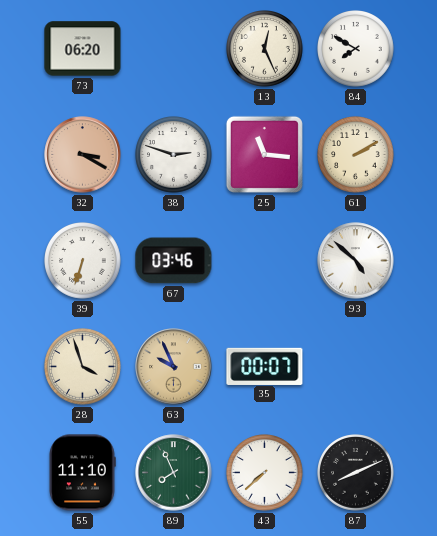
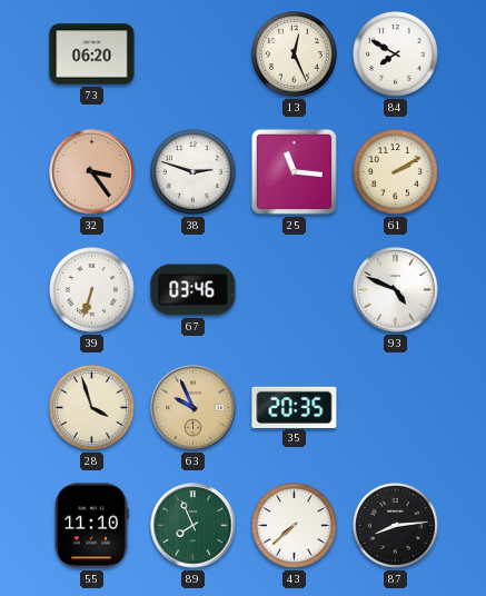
32: 3:20 -> 3:24 (92, 172)
93: 4:52 -> 4:49 (396, 290)
35: 00:07 -> 20:35 (295, 407)
87: 8:11 -> 8:14 (396, 526)
